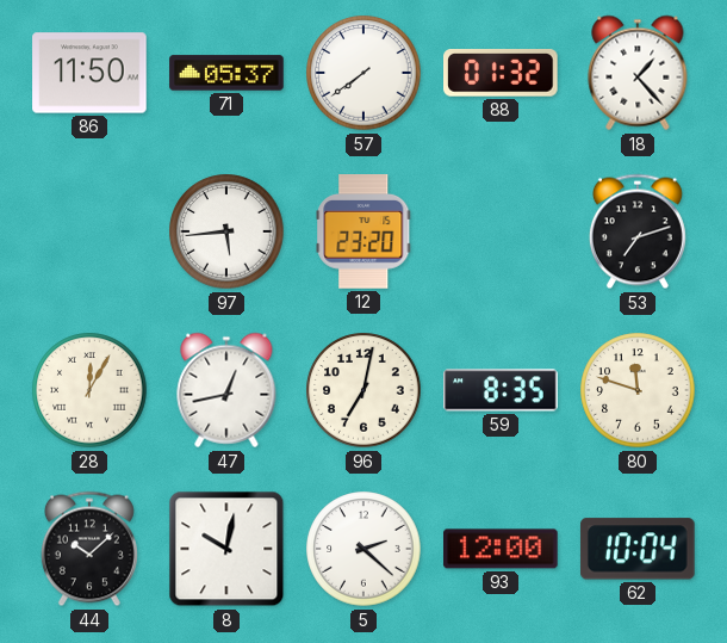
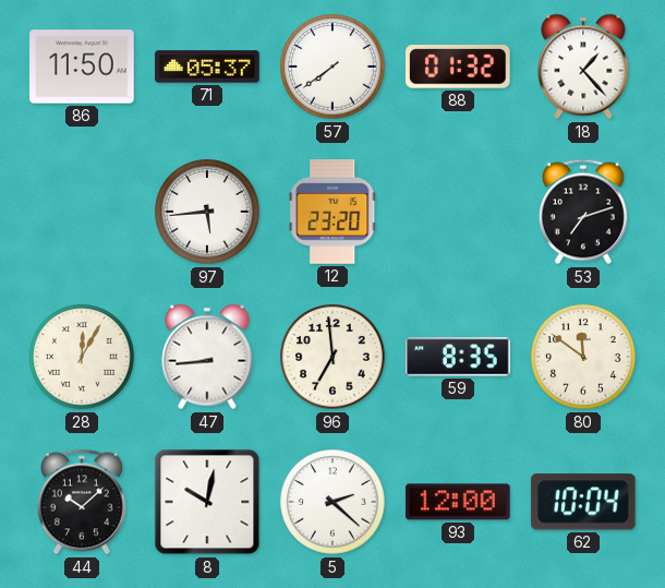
47: 12:43 -> 8:44 (207, 357)
96: 7:02 -> 6:59 (332, 357)
80: 11:48 -> 11:51 (583, 357)
